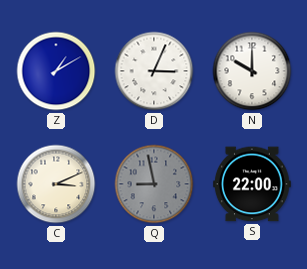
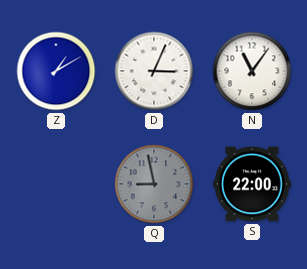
N: 10:00 -> 11:06 (252, 71)
C: 3:11 -> none (56, 184)
